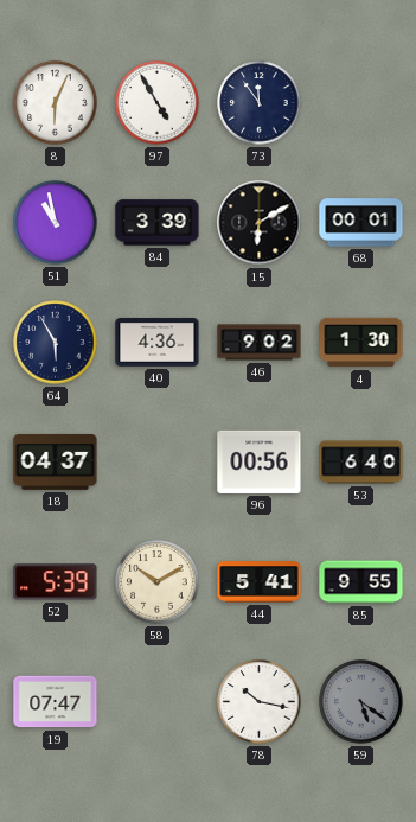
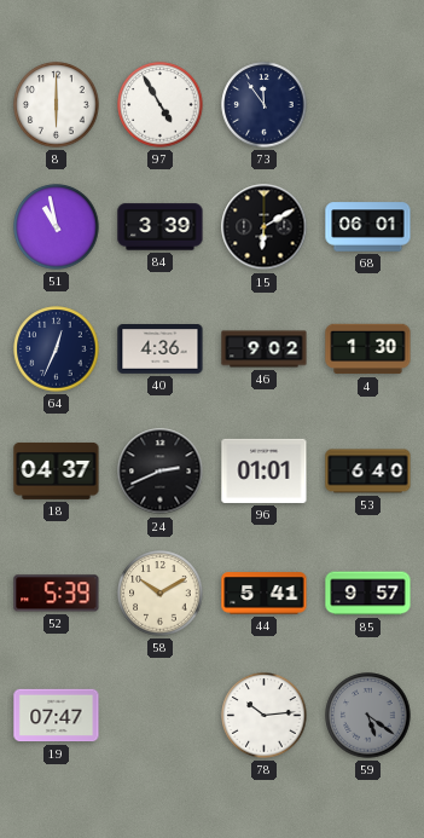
8: 6:04 -> 6:00 (57, 105)
68: 00:01 -> 06:01 (368, 227)
64: 5:55 -> 12:34 (57, 349)
24: none -> 2:41 (161, 472)
96: 00:56 -> 01:01 (265, 470)
85: 9:55 -> 9:57 (368, 594)
78: 10:17 -> 10:14 (265, 716)
